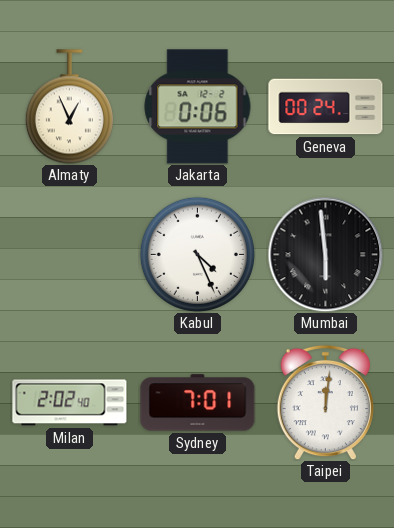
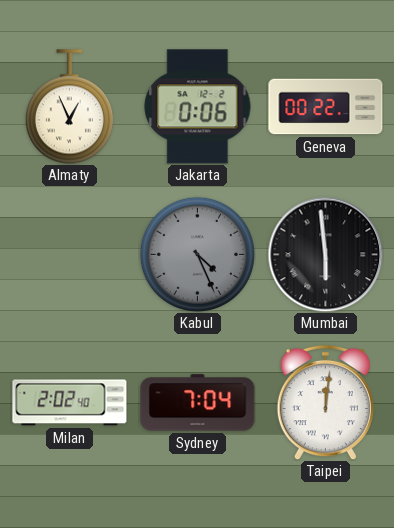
Geneva: 00:24 -> 00:22 (326, 107)
Kabul dial: white -> grey (197, 254)
Sydney: 7:01 -> 7:04 (198, 403)
